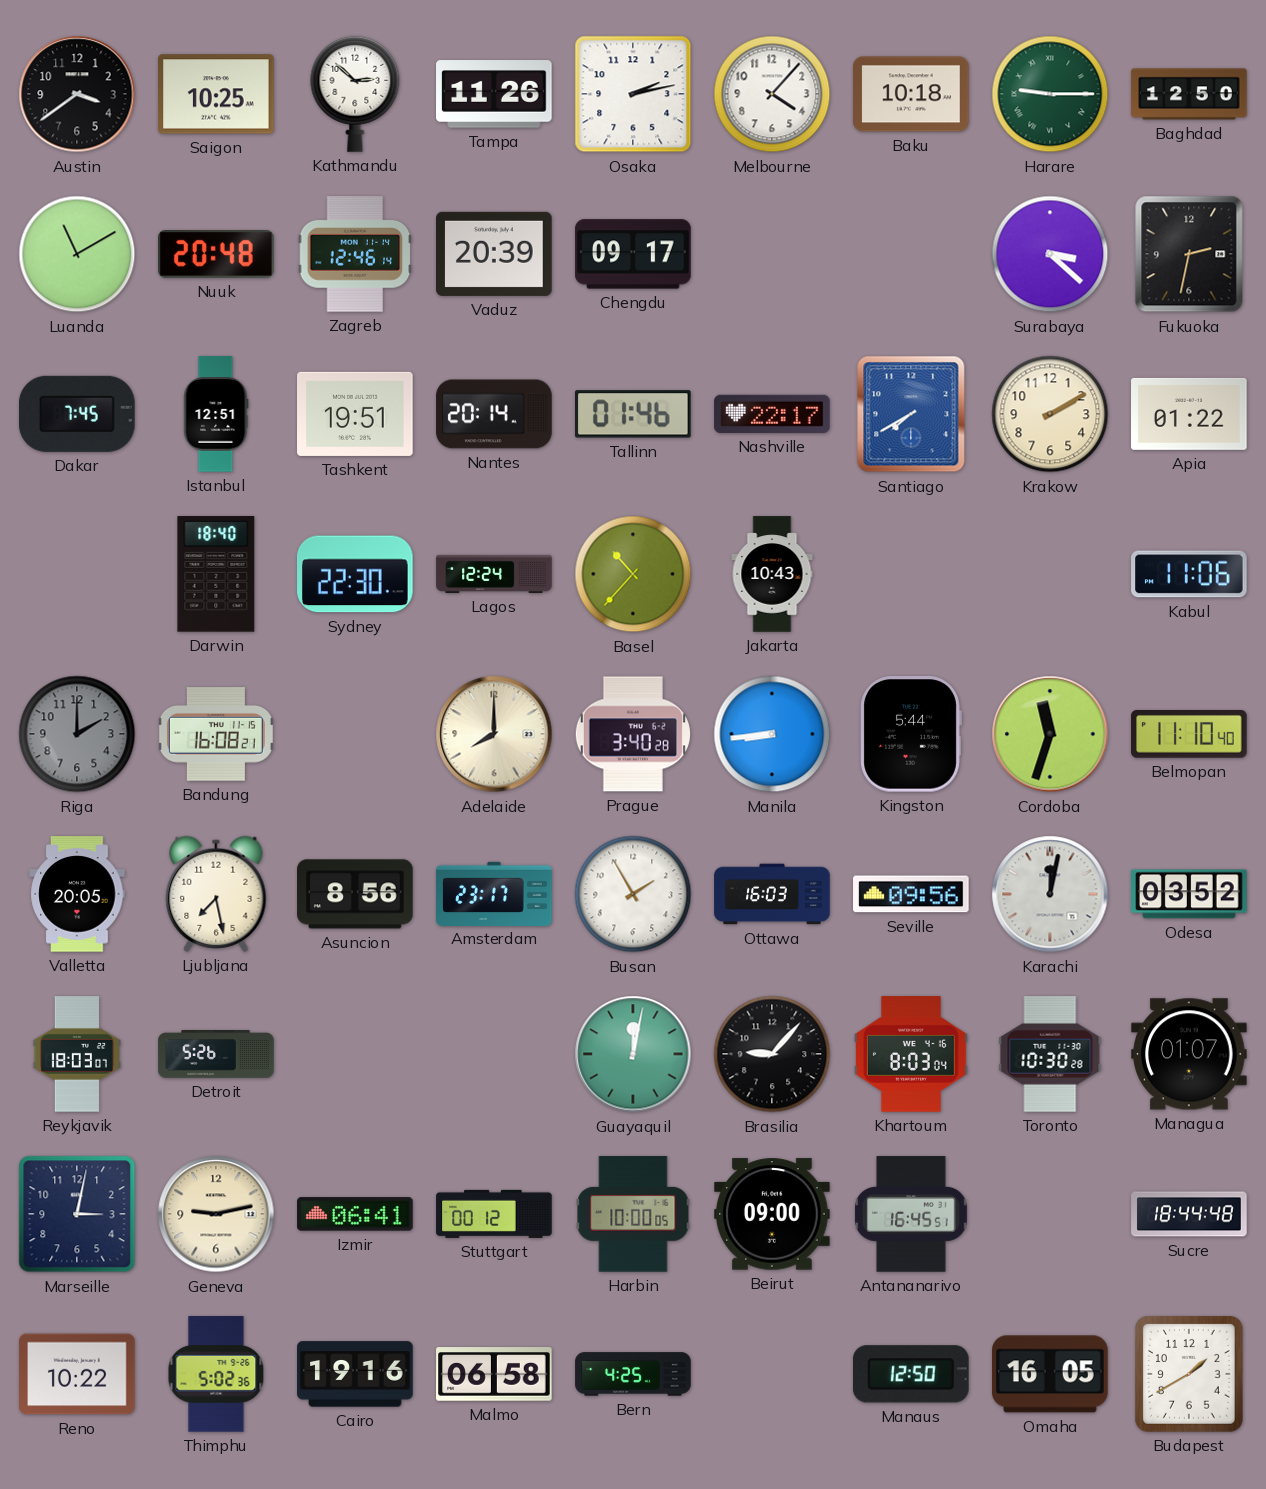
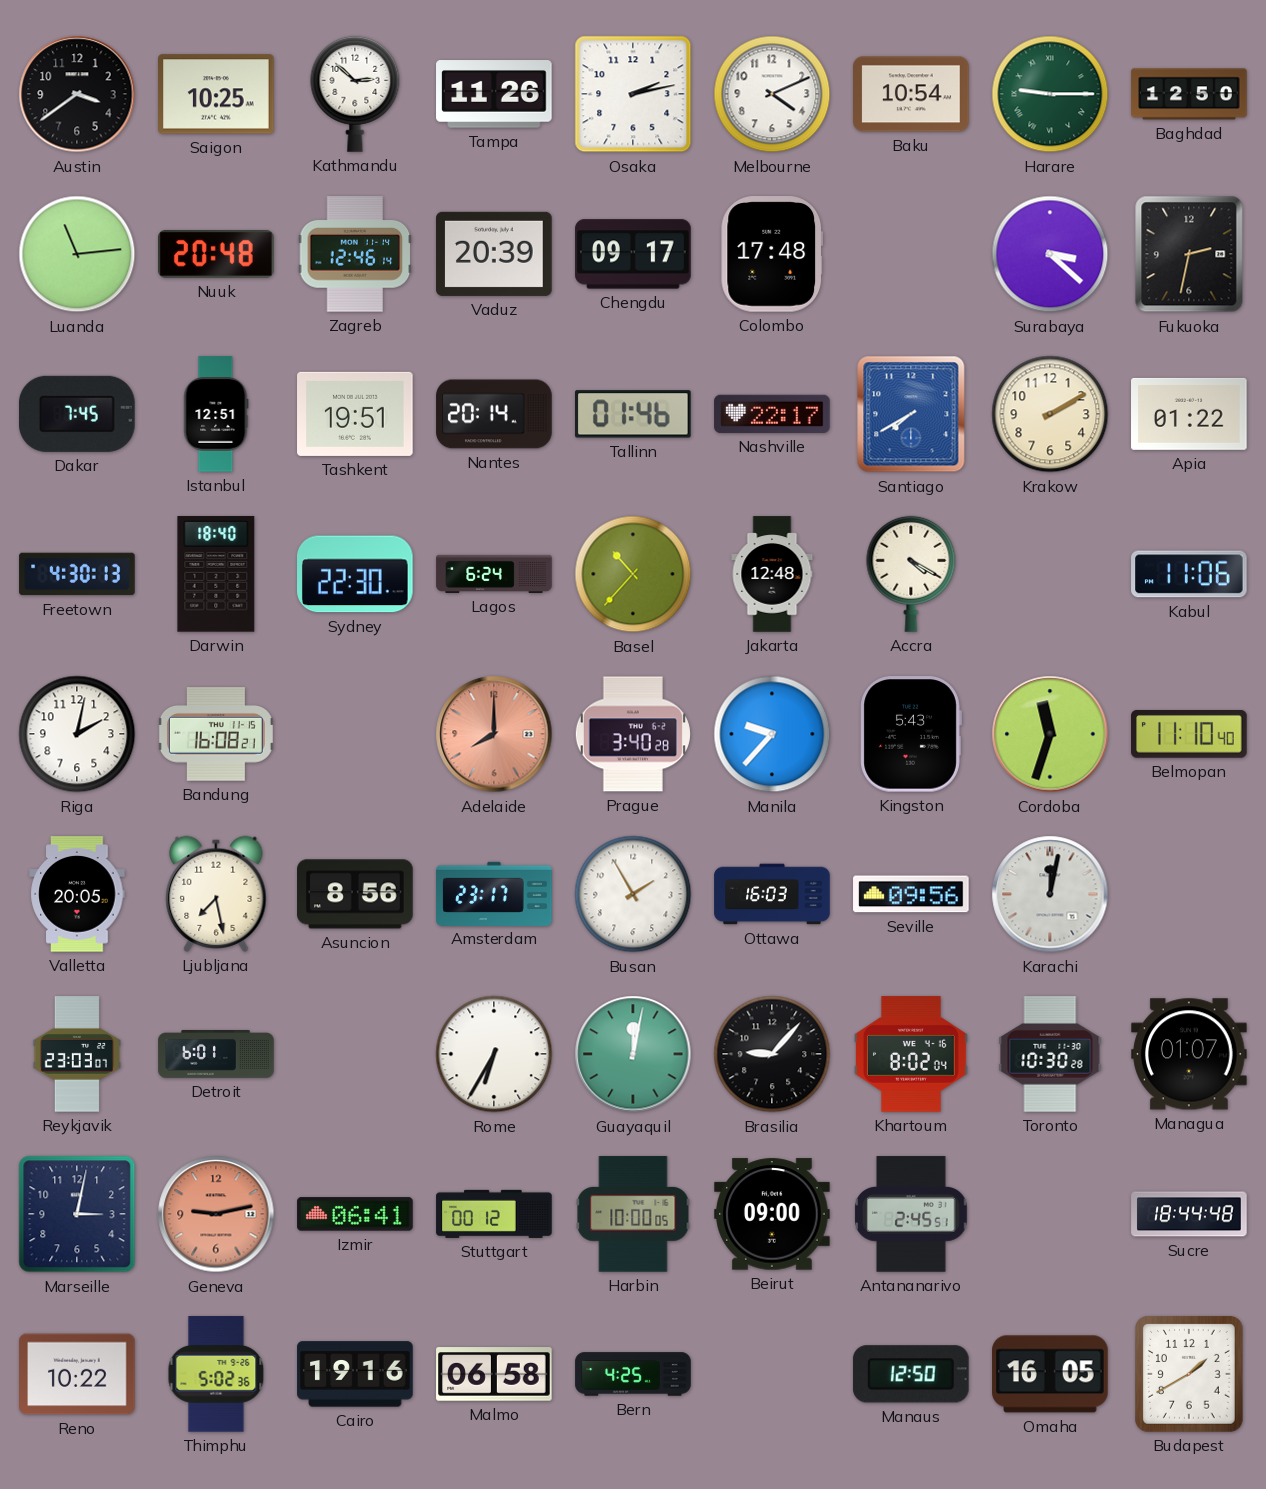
Melbourne: 4:07 -> 4:11 (772, 94)
Baku: 10:18 -> 10:54 (911, 94)
Luanda: 11:10 -> 11:14 (77, 254)
Colombo: none -> 17:48 (772, 254)
Freetown: none -> 4:30 (77, 574)
Lagos: 12:24 -> 6:24 (494, 574)
Jakarta: 10:43 -> 12:48 (772, 574)
Accra: none -> 4:20 (911, 574)
Riga: 2:00 -> 2:02 (77, 734)
Riga dial: grey -> white (77, 734)
Adelaide dial: cream -> salmon (494, 734)
Manila: 8:44 -> 9:37 (772, 734)
Kingston: 5:44 -> 5:43 (911, 735)
Odesa: 03:52 -> none (1189, 894)
Reykjavik: 18:03 -> 23:03 (76, 1054)
Detroit: 5:26 -> 6:01 (216, 1054)
Rome: none -> 6:35 (494, 1054)
Khartoum: 8:03 -> 8:02 (912, 1054)
Geneva dial: cream -> salmon (216, 1214)
Antananarivo: 16:45 -> 2:45 (911, 1214)
